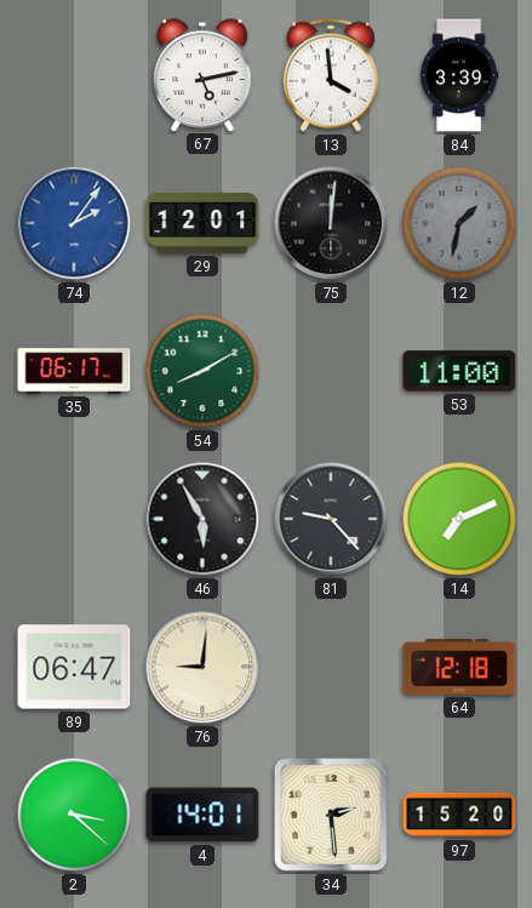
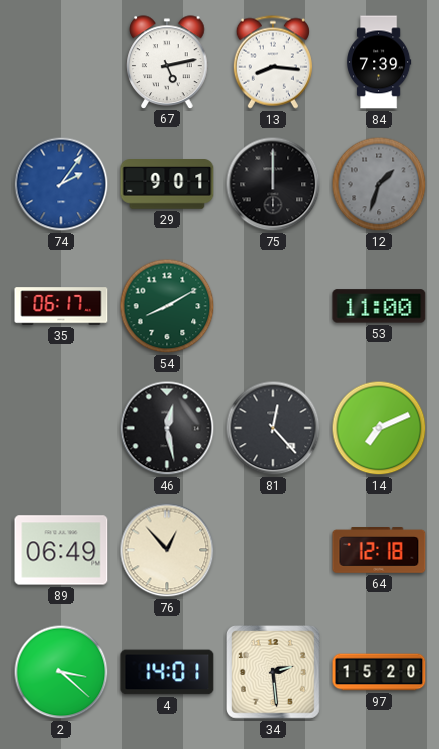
13: 3:59 -> 8:16 (273, 62)
84: 3:39 -> 7:39 (380, 62)
29: 12:01 -> 9:01 (167, 184)
75: 12:01 -> 12:00 (273, 184)
12: 1:32 -> 1:33 (379, 184)
46: 5:55 -> 12:28 (167, 428)
81: 9:23 -> 12:23 (273, 428)
89: 06:47 -> 06:49 (61, 550)
76: 9:01 -> 12:53 (167, 550)
